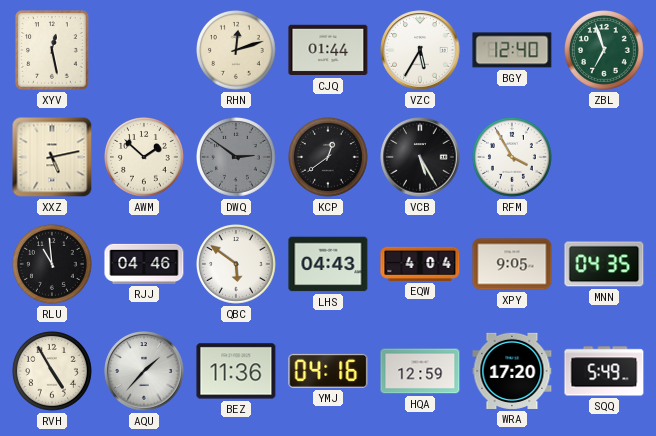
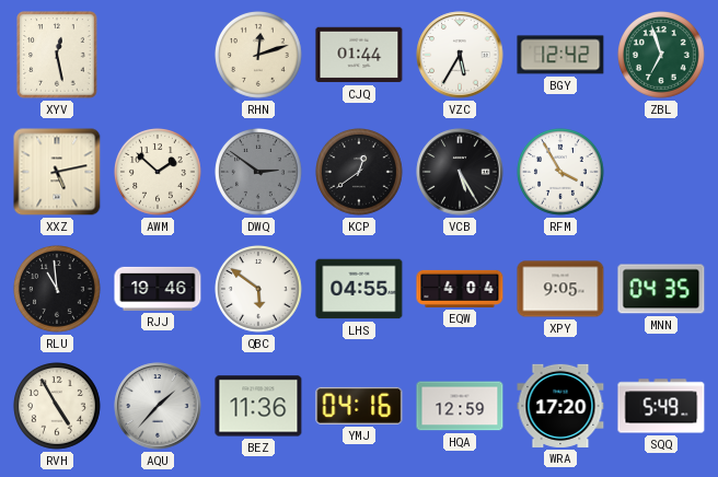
BGY: 12:40 -> 12:42 (560, 55)
RJJ: 04:46 -> 19:46 (158, 289)
LHS: 04:43 -> 04:55 (359, 289)
